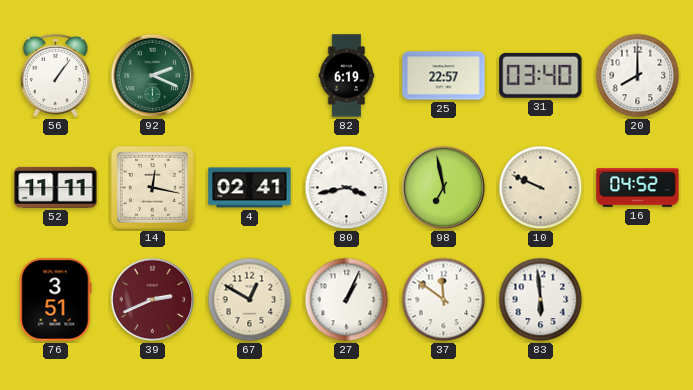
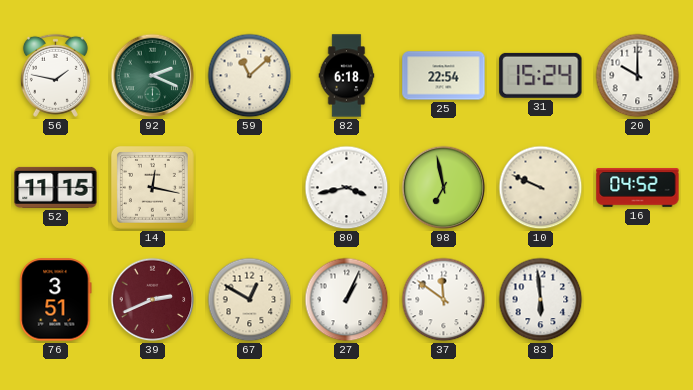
56: 1:06 -> 1:47 (55, 75)
59: none -> 11:08 (250, 76)
82: 6:19 -> 6:18 (347, 76)
25: 22:57 -> 22:54 (444, 76)
31: 03:40 -> 15:24 (541, 75)
20: 8:00 -> 10:00 (638, 76)
52: 11:11 -> 11:15 (56, 187)
4: 02:41 -> none (250, 188)
